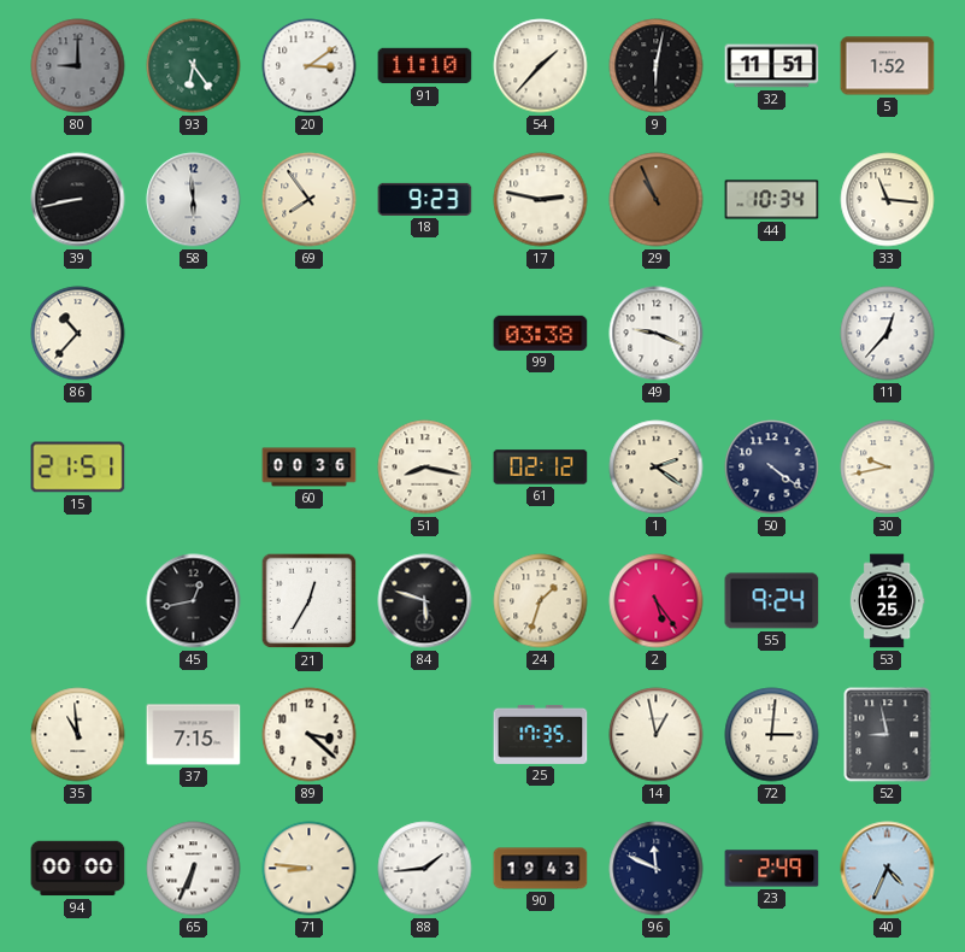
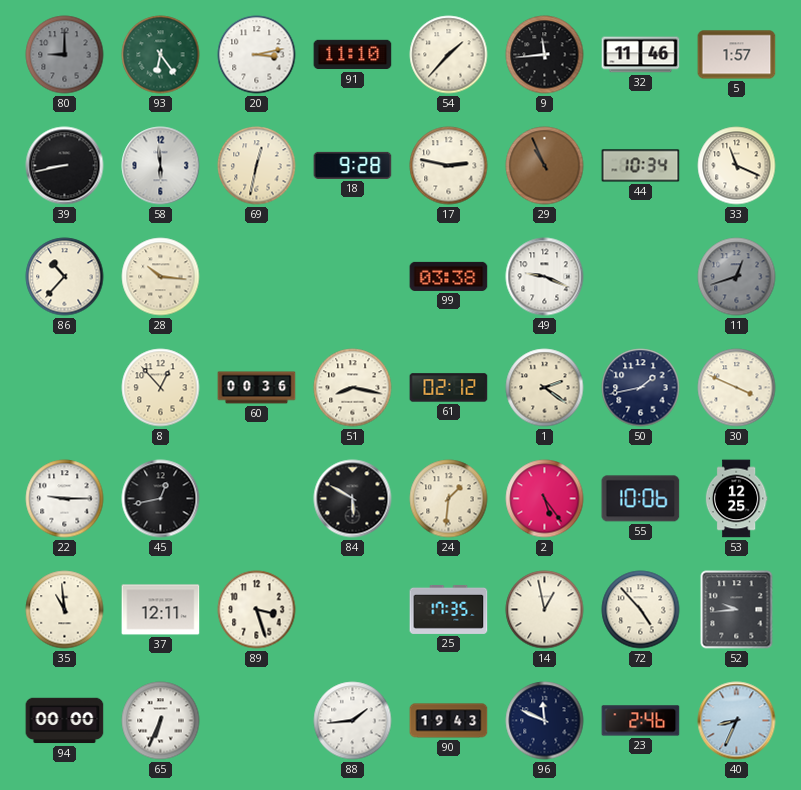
20: 3:09 -> 3:13 (257, 55)
9: 6:02 -> 11:44 (545, 55)
32: 11:51 -> 11:46 (641, 55)
5: 1:52 -> 1:57 (737, 55)
69: 7:54 -> 12:32 (257, 166)
18: 9:23 -> 9:28 (353, 165)
33: 11:16 -> 11:19 (737, 166)
28: none -> 10:16 (161, 277)
11: 12:37 -> 12:42 (737, 277)
11 dial: white -> grey (737, 277)
15: 21:51 -> none (78, 468)
8: none -> 12:53 (161, 388)
50: 4:21 -> 1:43 (641, 388)
30: 9:43 -> 3:49 (737, 388)
22: none -> 9:15 (65, 499)
21: 12:35 -> none (310, 601)
84: 5:48 -> 5:50 (353, 499)
24: 1:33 -> 1:31 (449, 499)
55: 9:24 -> 10:06 (641, 499)
37: 7:15 -> 12:11 (161, 610)
89: 3:22 -> 3:27 (257, 610)
72: 3:01 -> 4:53 (641, 610)
52: 8:58 -> 9:44 (737, 610)
71: 8:46 -> none (310, 869)
23: 2:49 -> 2:46 (641, 721)
40: 4:34 -> 8:34 (737, 721)
